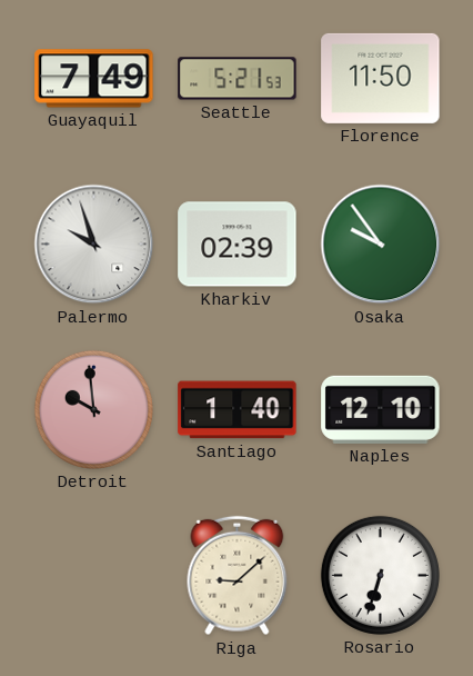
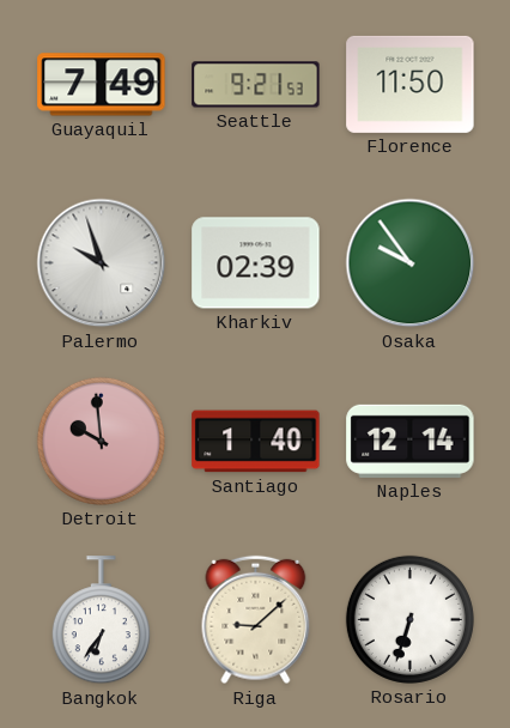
Seattle: 5:21 -> 9:21 (256, 85)
Naples: 12:10 -> 12:14 (411, 441)
Bangkok: none -> 6:36 (101, 620)
